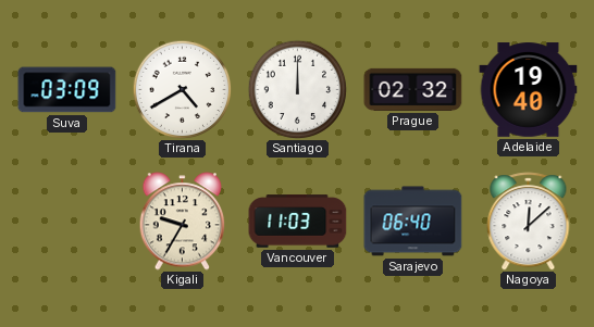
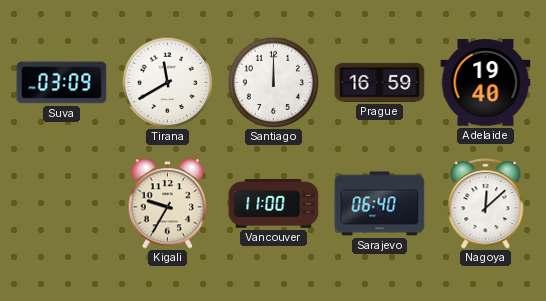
Tirana: 4:40 -> 11:40 (167, 82)
Prague: 02:32 -> 16:59 (380, 82)
Vancouver: 11:03 -> 11:00 (274, 204)
